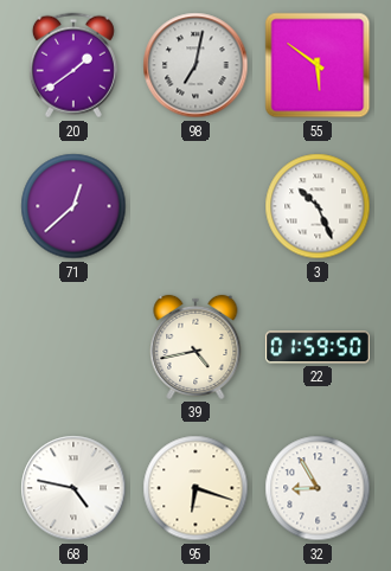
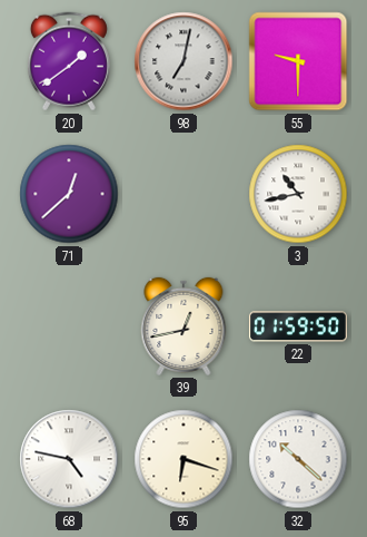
55: 5:51 -> 9:30 (298, 61)
3: 10:26 -> 10:43 (298, 194)
39: 4:43 -> 12:43 (183, 326)
32: 8:55 -> 10:22 (298, 459)
